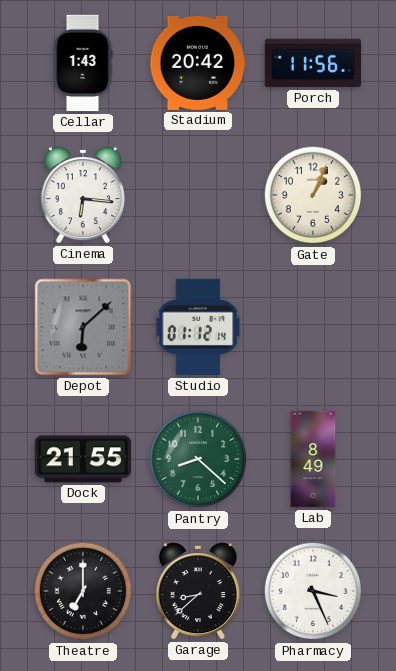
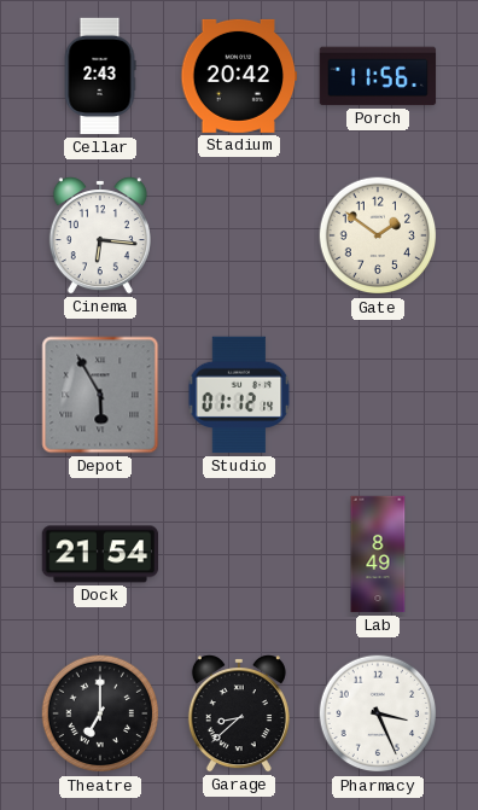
Cellar: 1:43 -> 2:43 (100, 76)
Gate: 1:04 -> 1:51 (378, 235)
Depot: 6:08 -> 5:55 (100, 395)
Dock: 21:55 -> 21:54 (100, 554)
Pantry: 8:22 -> none (198, 459)
